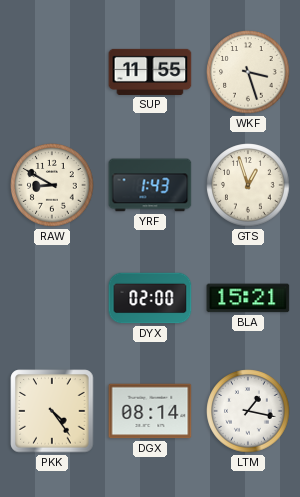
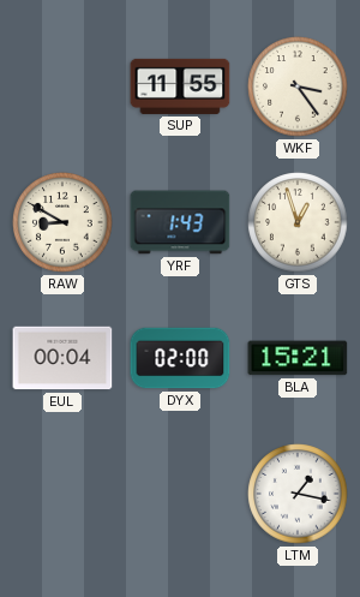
WKF: 3:27 -> 3:24 (298, 86)
EUL: none -> 00:04 (62, 358)
PKK: 4:24 -> none (52, 411)
DGX: 08:14 -> none (150, 411)
